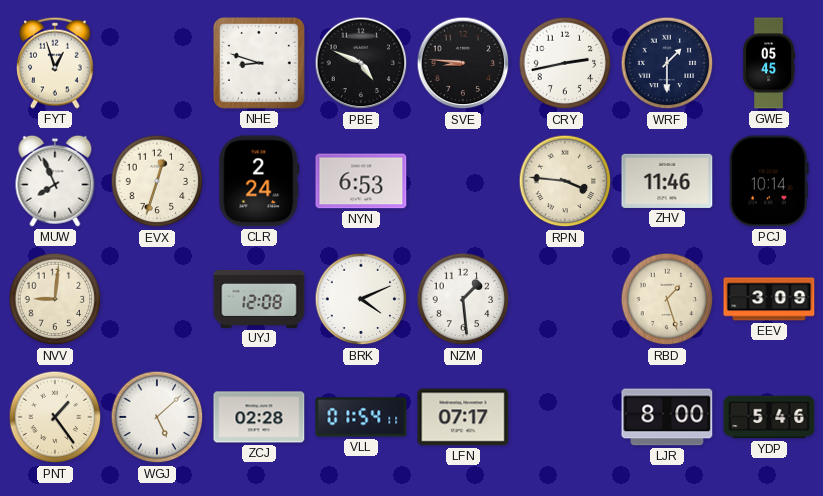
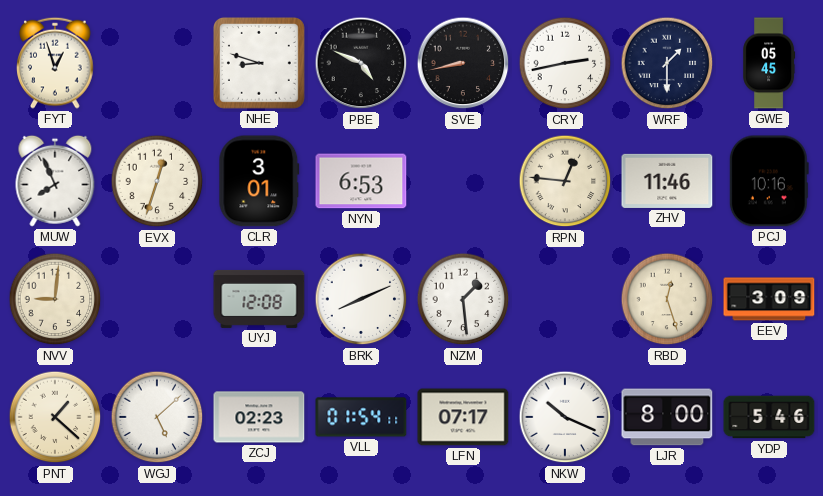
SVE: 8:46 -> 8:43 (463, 63)
CLR: 2:24 -> 3:01 (259, 181)
RPN: 3:46 -> 12:46 (565, 181)
PCJ: 10:14 -> 10:16 (769, 181)
BRK: 4:11 -> 8:11 (361, 299)
RBD: 1:27 -> 12:27 (667, 299)
PNT: 1:24 -> 1:22 (55, 417)
ZCJ: 02:28 -> 02:23 (259, 417)
NKW: none -> 10:19 (565, 417)
